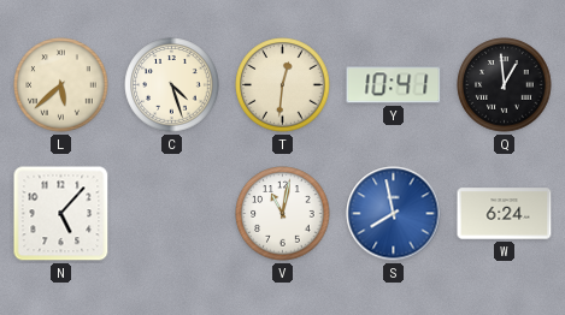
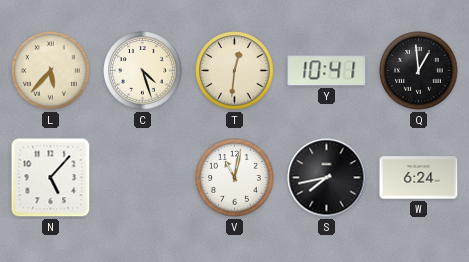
L: 5:38 -> 5:37 (51, 71)
S: 7:58 -> 7:43 (327, 178)
S dial: blue -> black (327, 178)
